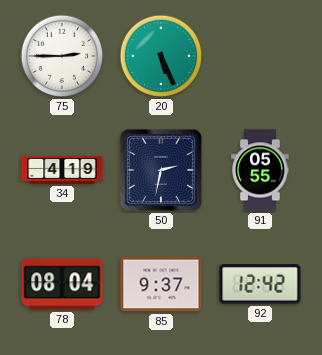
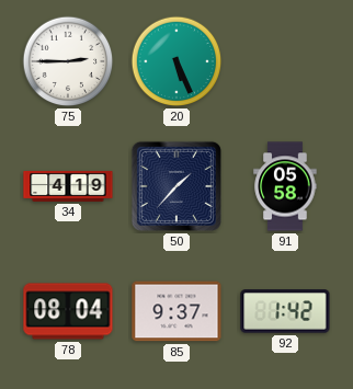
50: 2:32 -> 1:37 (176, 186)
91: 05:55 -> 05:58 (285, 186)
92: 12:42 -> 1:42 (285, 311)
